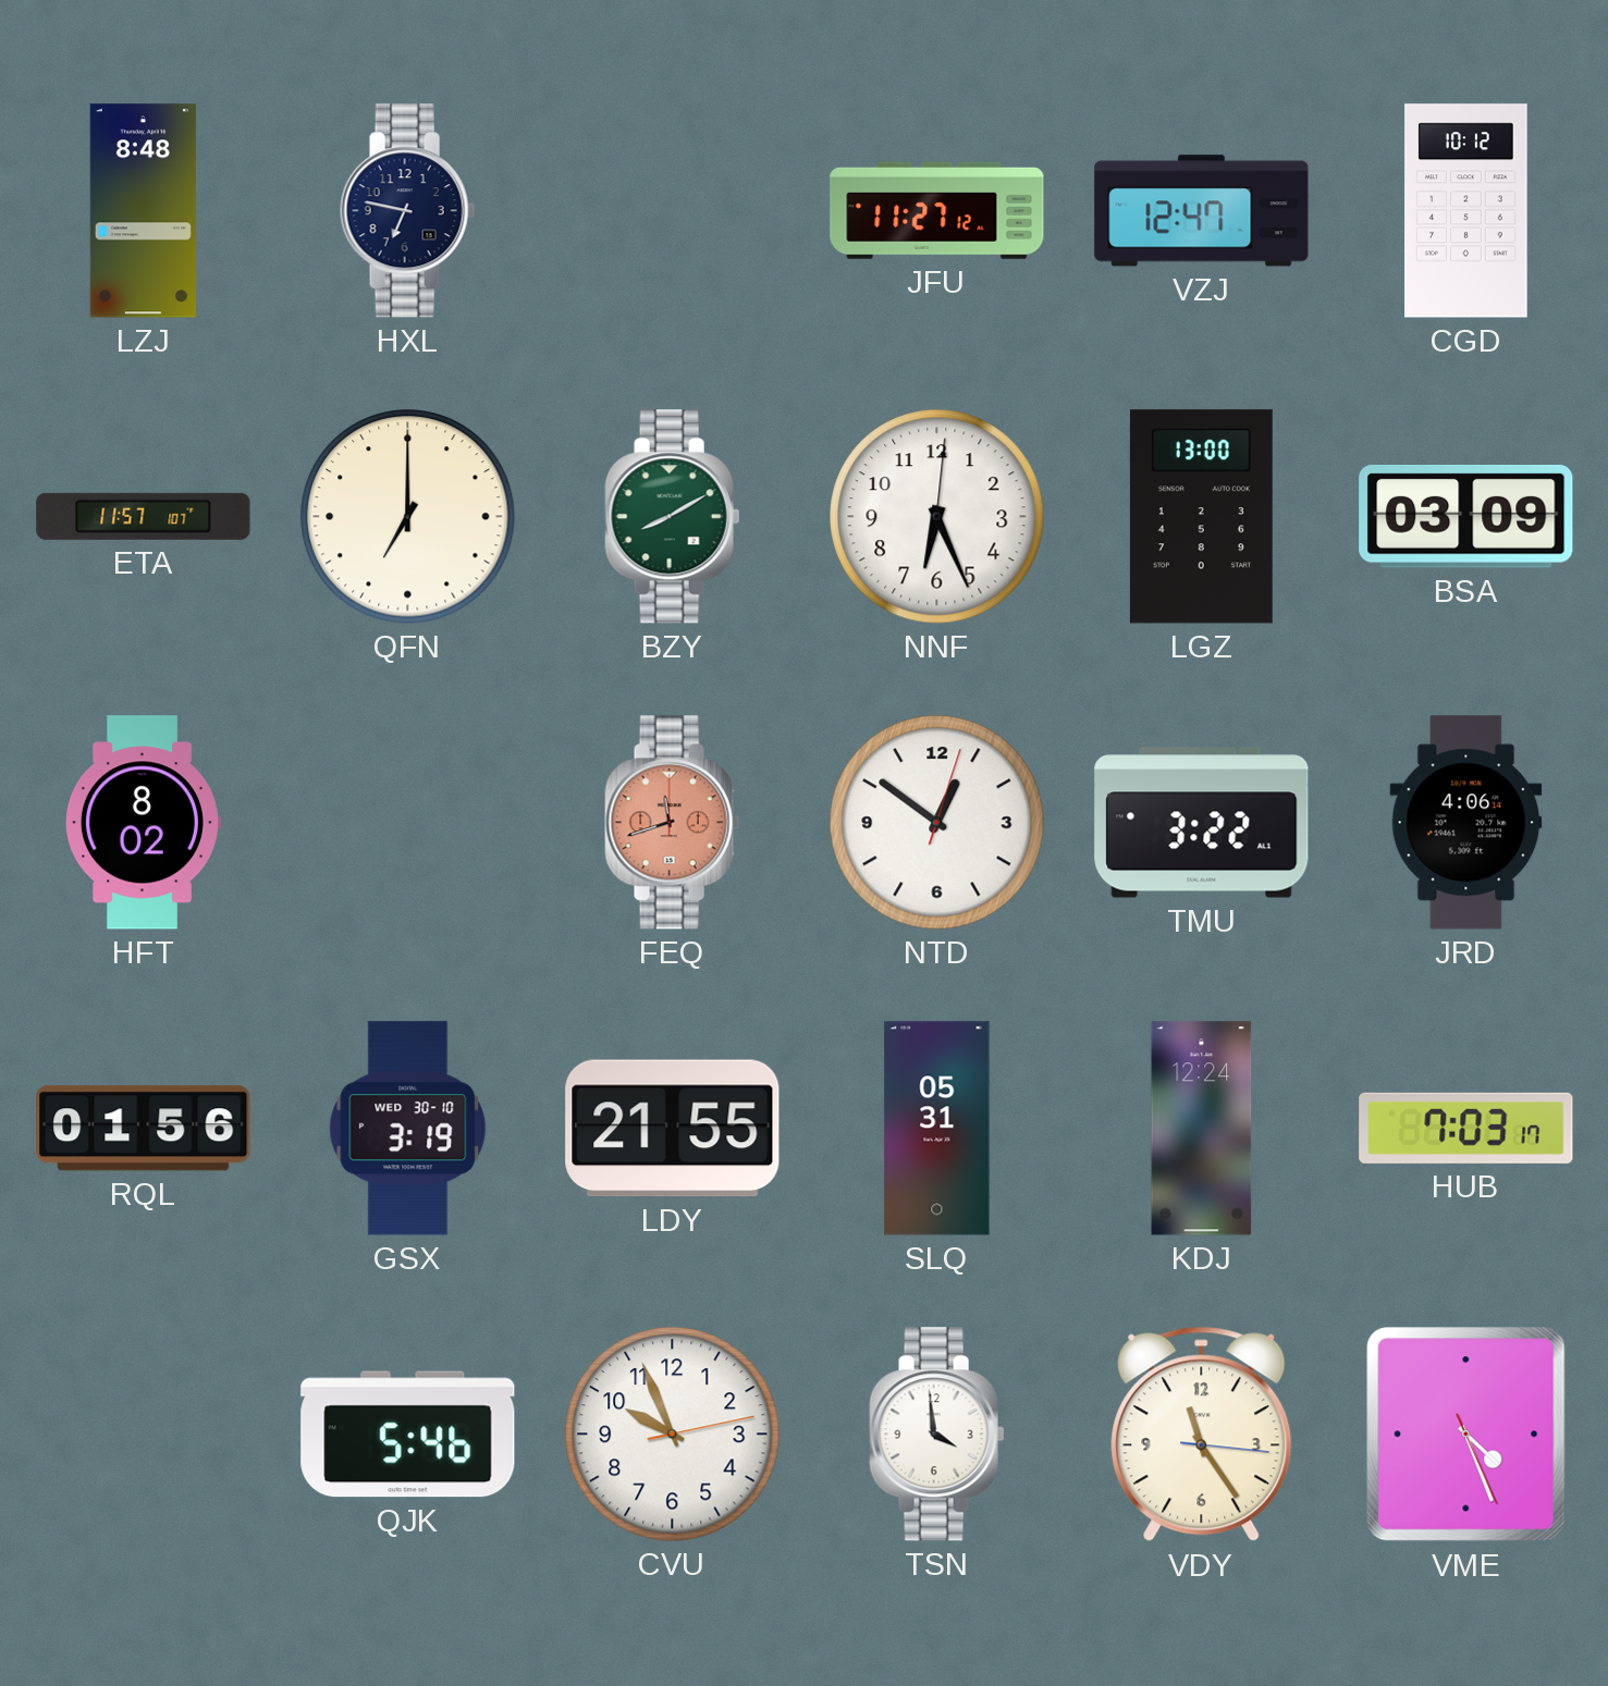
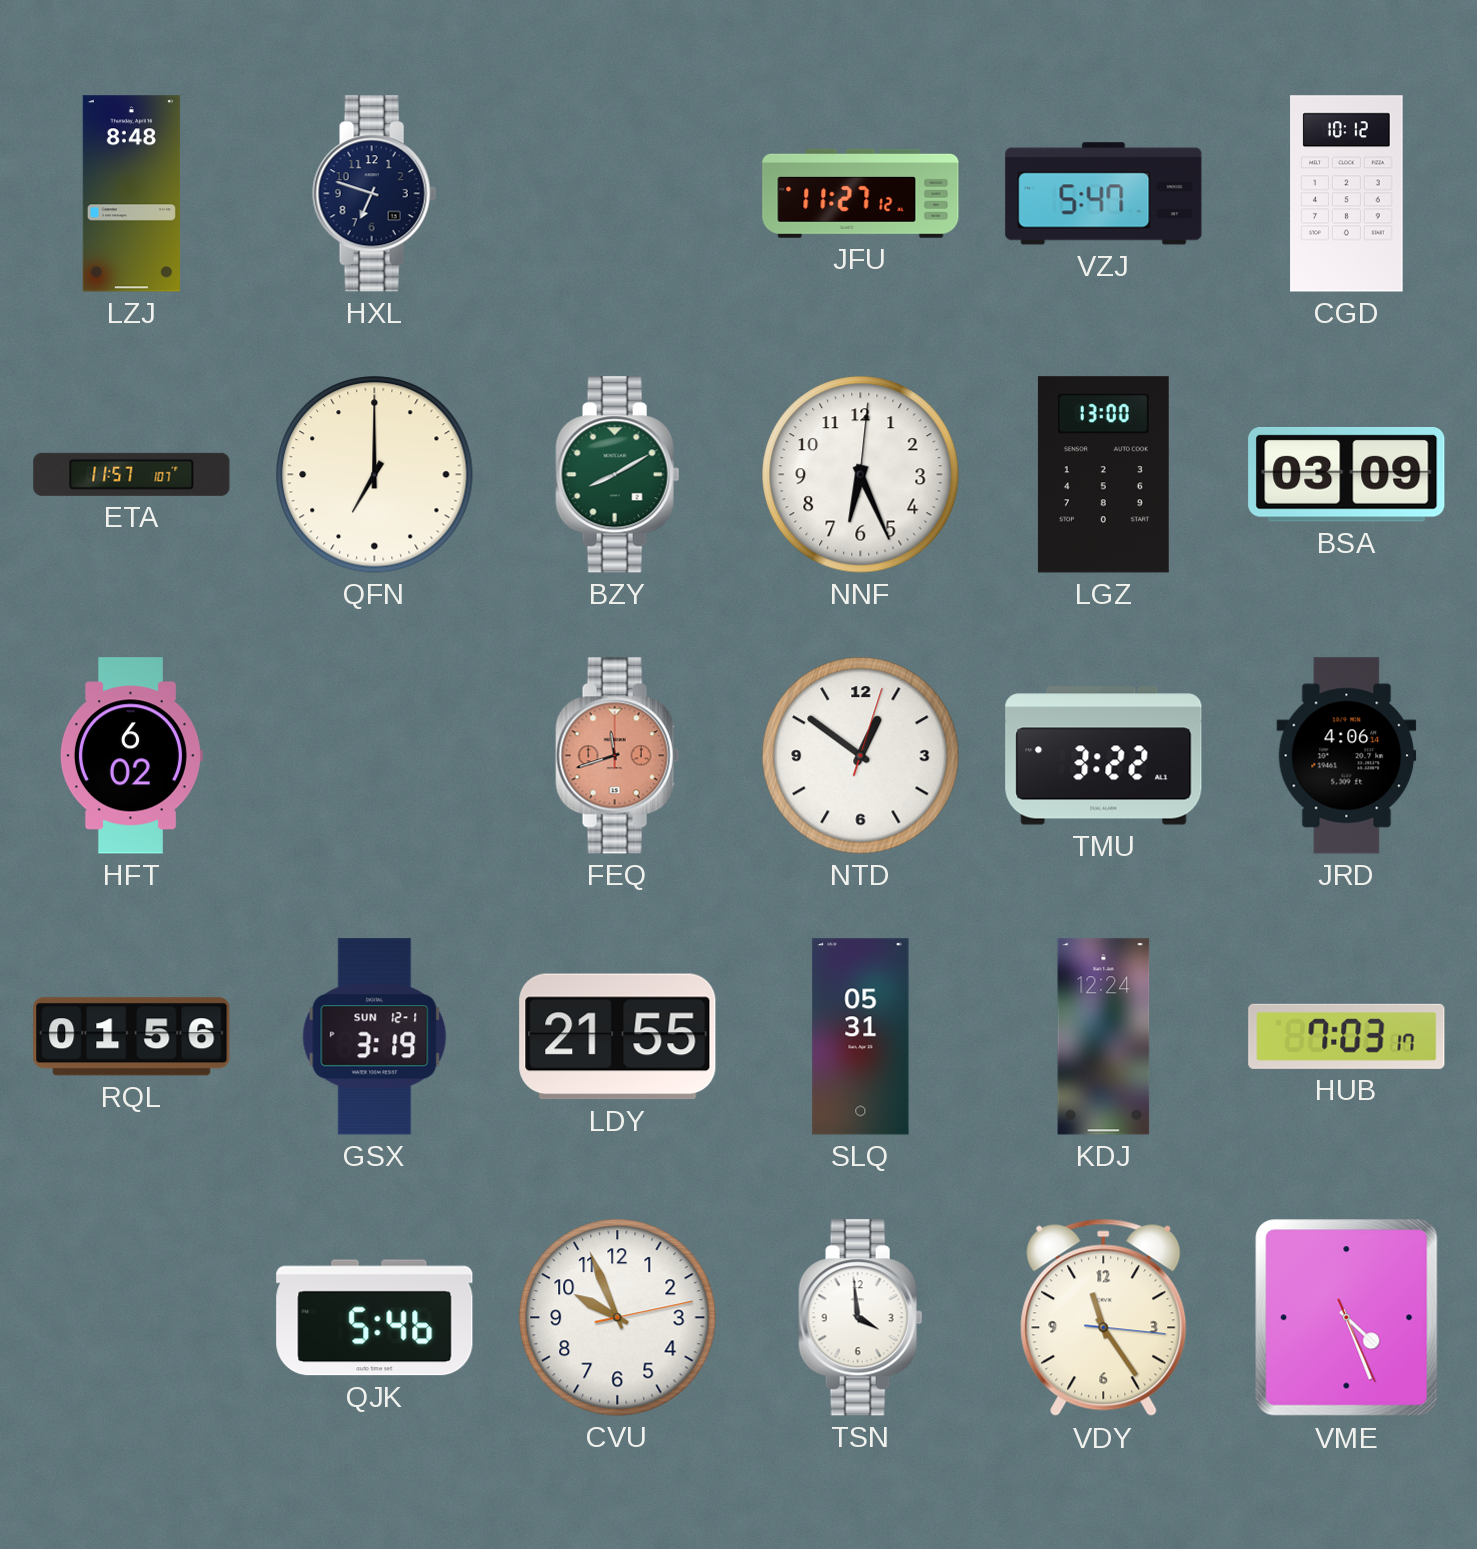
HXL: 6:47 -> 6:48 (375, 194)
VZJ: 12:47 -> 5:47 (1104, 194)
HFT: 8:02 -> 6:02 (131, 756)
GSX date: WED 30-10 -> SUN 12-1 (375, 1037)
